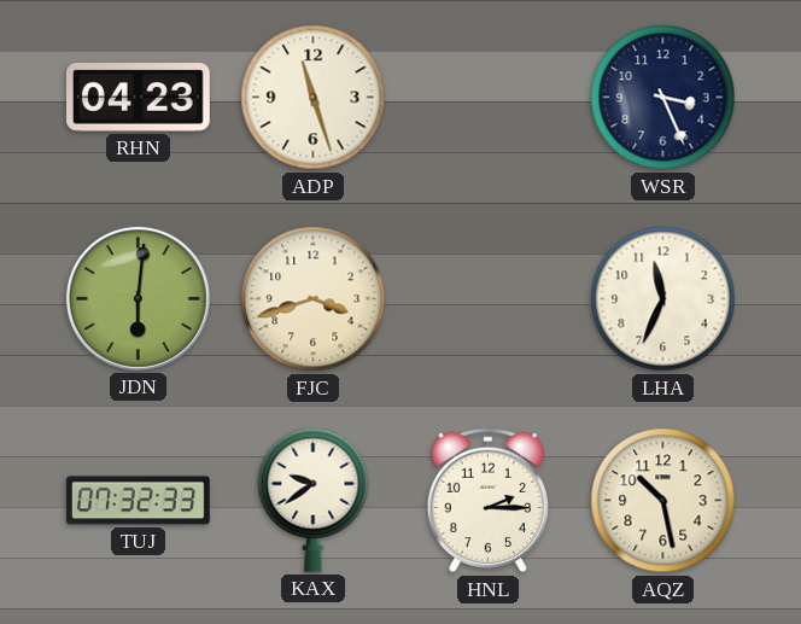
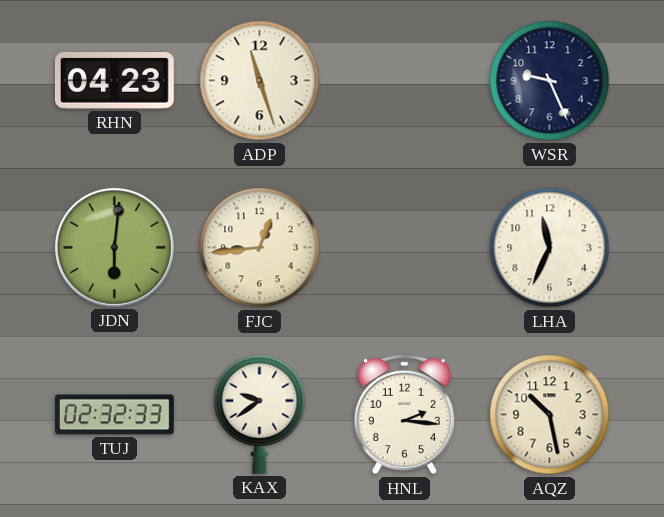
WSR: 3:26 -> 9:26 (550, 81)
FJC: 3:42 -> 12:44 (260, 248)
TUJ: 07:32 -> 02:32 (114, 415)
HNL: 2:15 -> 2:16 (404, 415)
